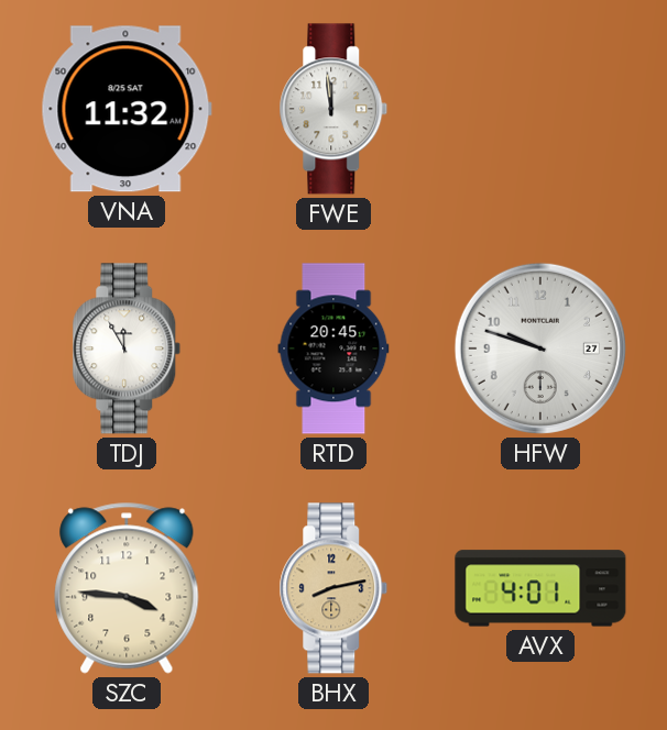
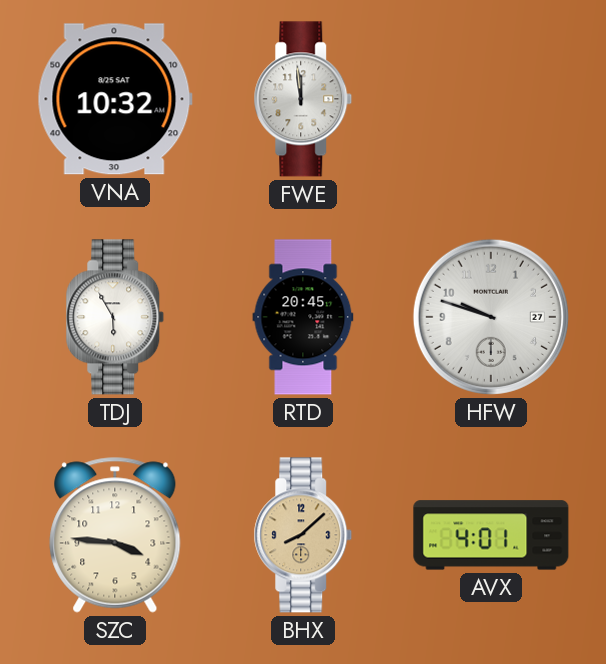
VNA: 11:32 -> 10:32 (115, 99)
TDJ: 11:55 -> 5:55 (115, 317)
BHX: 8:13 -> 8:08 (303, 535)
